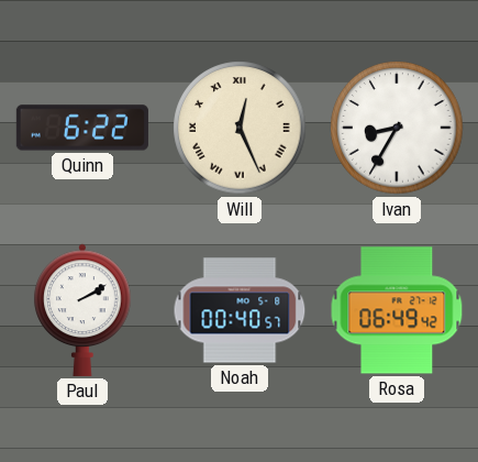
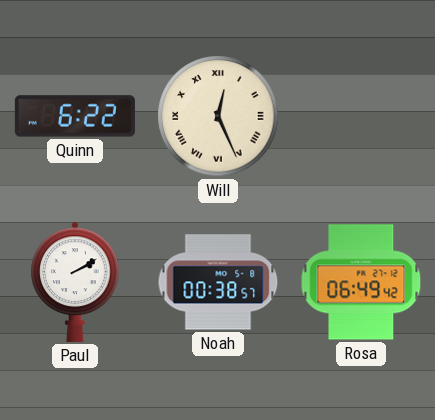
Ivan: 8:35 -> none (397, 128)
Noah: 00:40 -> 00:38 (218, 282)
